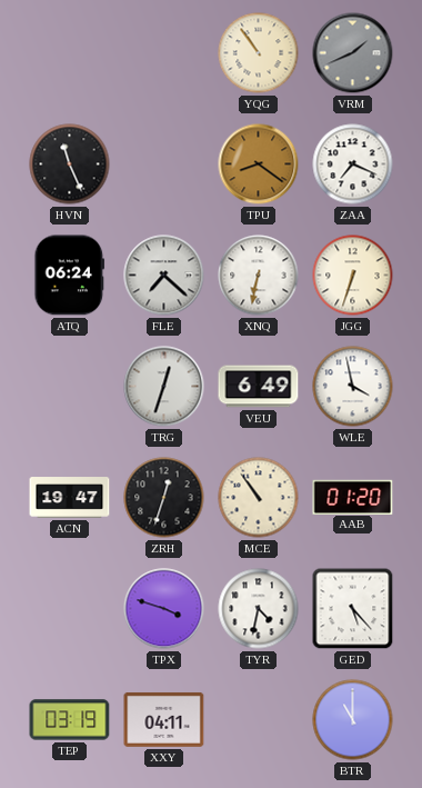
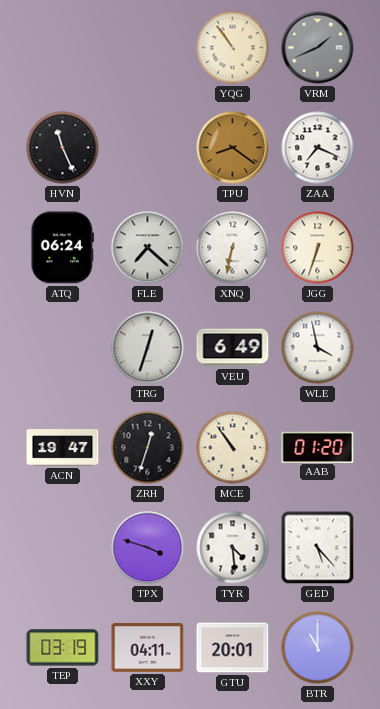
TYR: 4:32 -> 4:29 (233, 548)
GTU: none -> 20:01 (233, 648)
